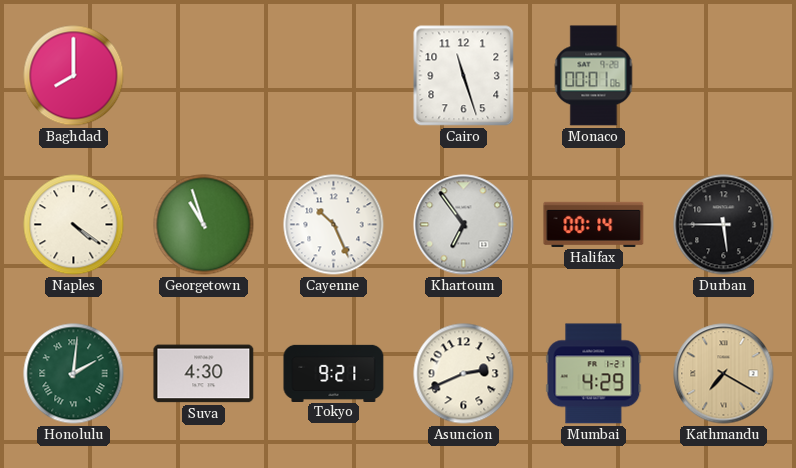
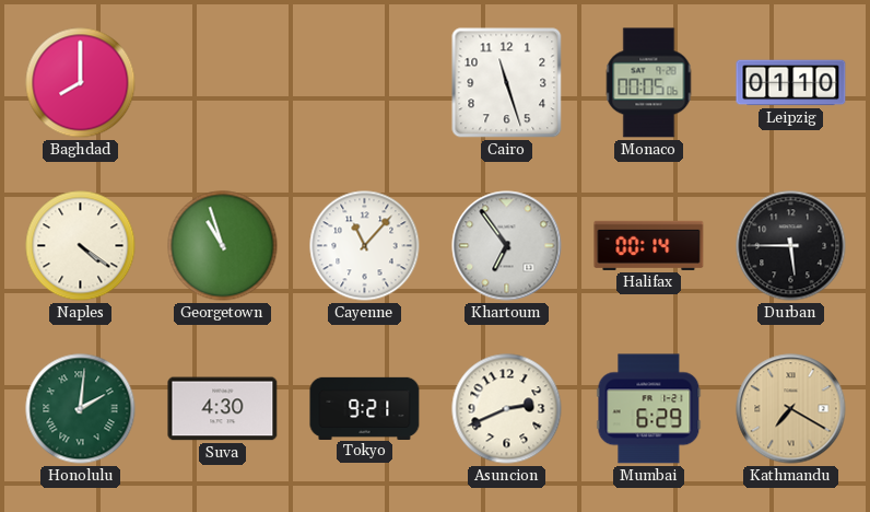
Monaco: 00:01 -> 00:05 (649, 83)
Leipzig: none -> 01:10 (791, 83)
Cayenne: 10:26 -> 11:07 (365, 246)
Mumbai: 4:29 -> 6:29 (649, 409)
